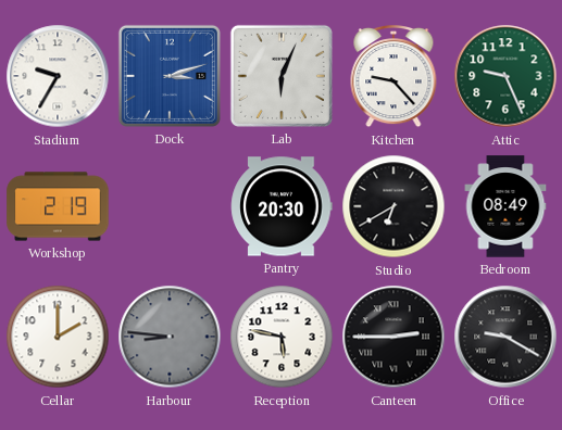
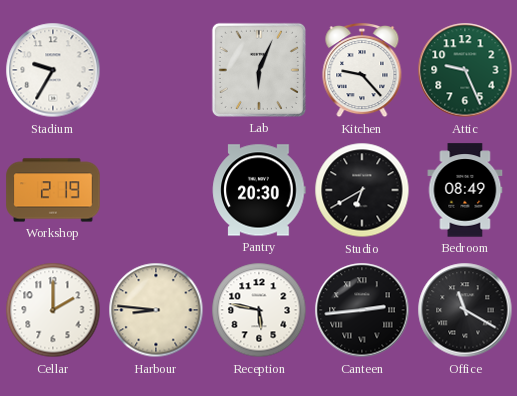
Dock: 3:12 -> none (170, 76)
Harbour dial: grey -> cream (156, 310)
Canteen: 2:45 -> 2:44 (362, 310)
Office: 9:20 -> 11:20 (465, 310)
